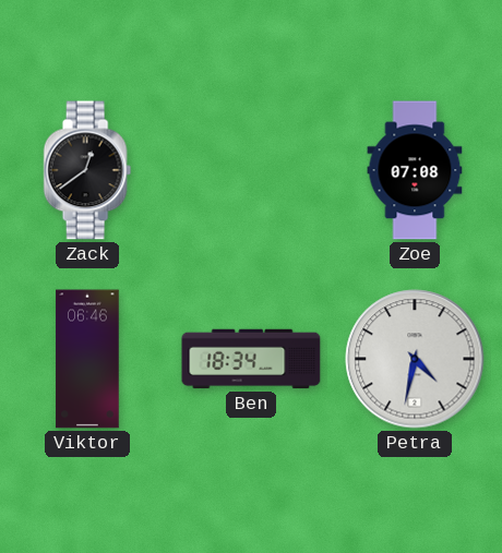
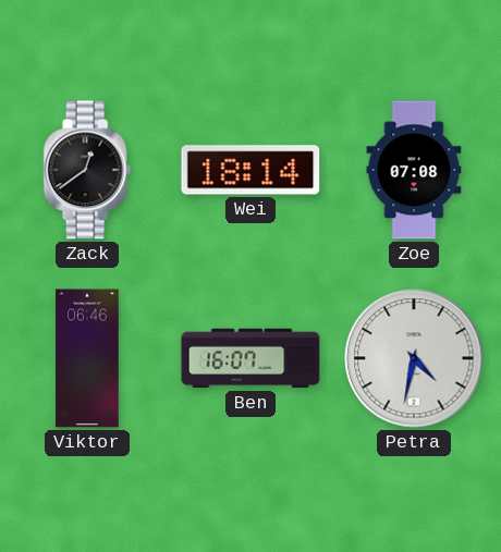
Wei: none -> 18:14 (250, 170)
Ben: 18:34 -> 16:07 (250, 358)
